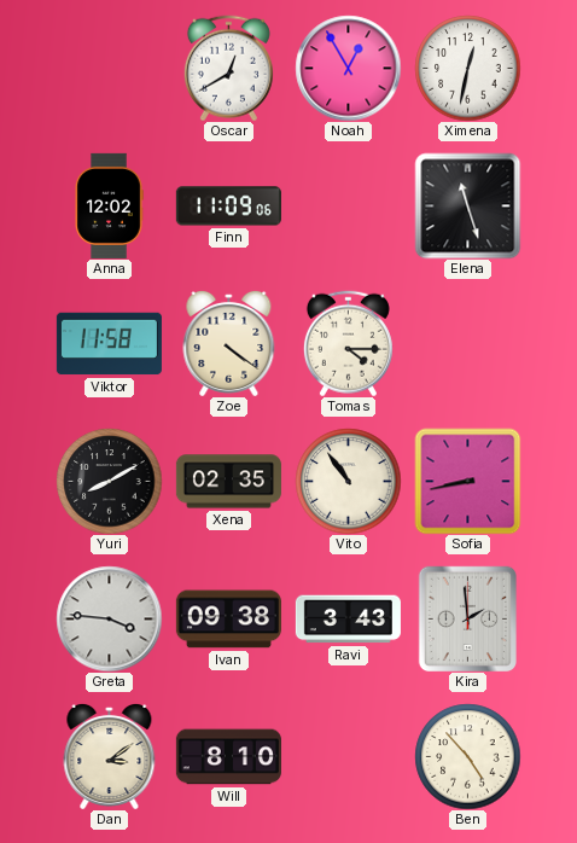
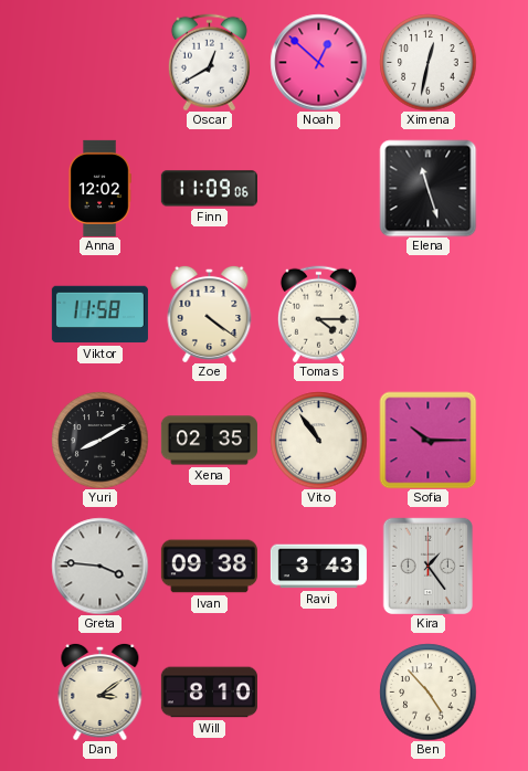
Noah: 12:55 -> 12:52 (318, 62)
Sofia: 8:43 -> 10:15 (427, 440)
Kira: 1:59 -> 1:24 (427, 566)
